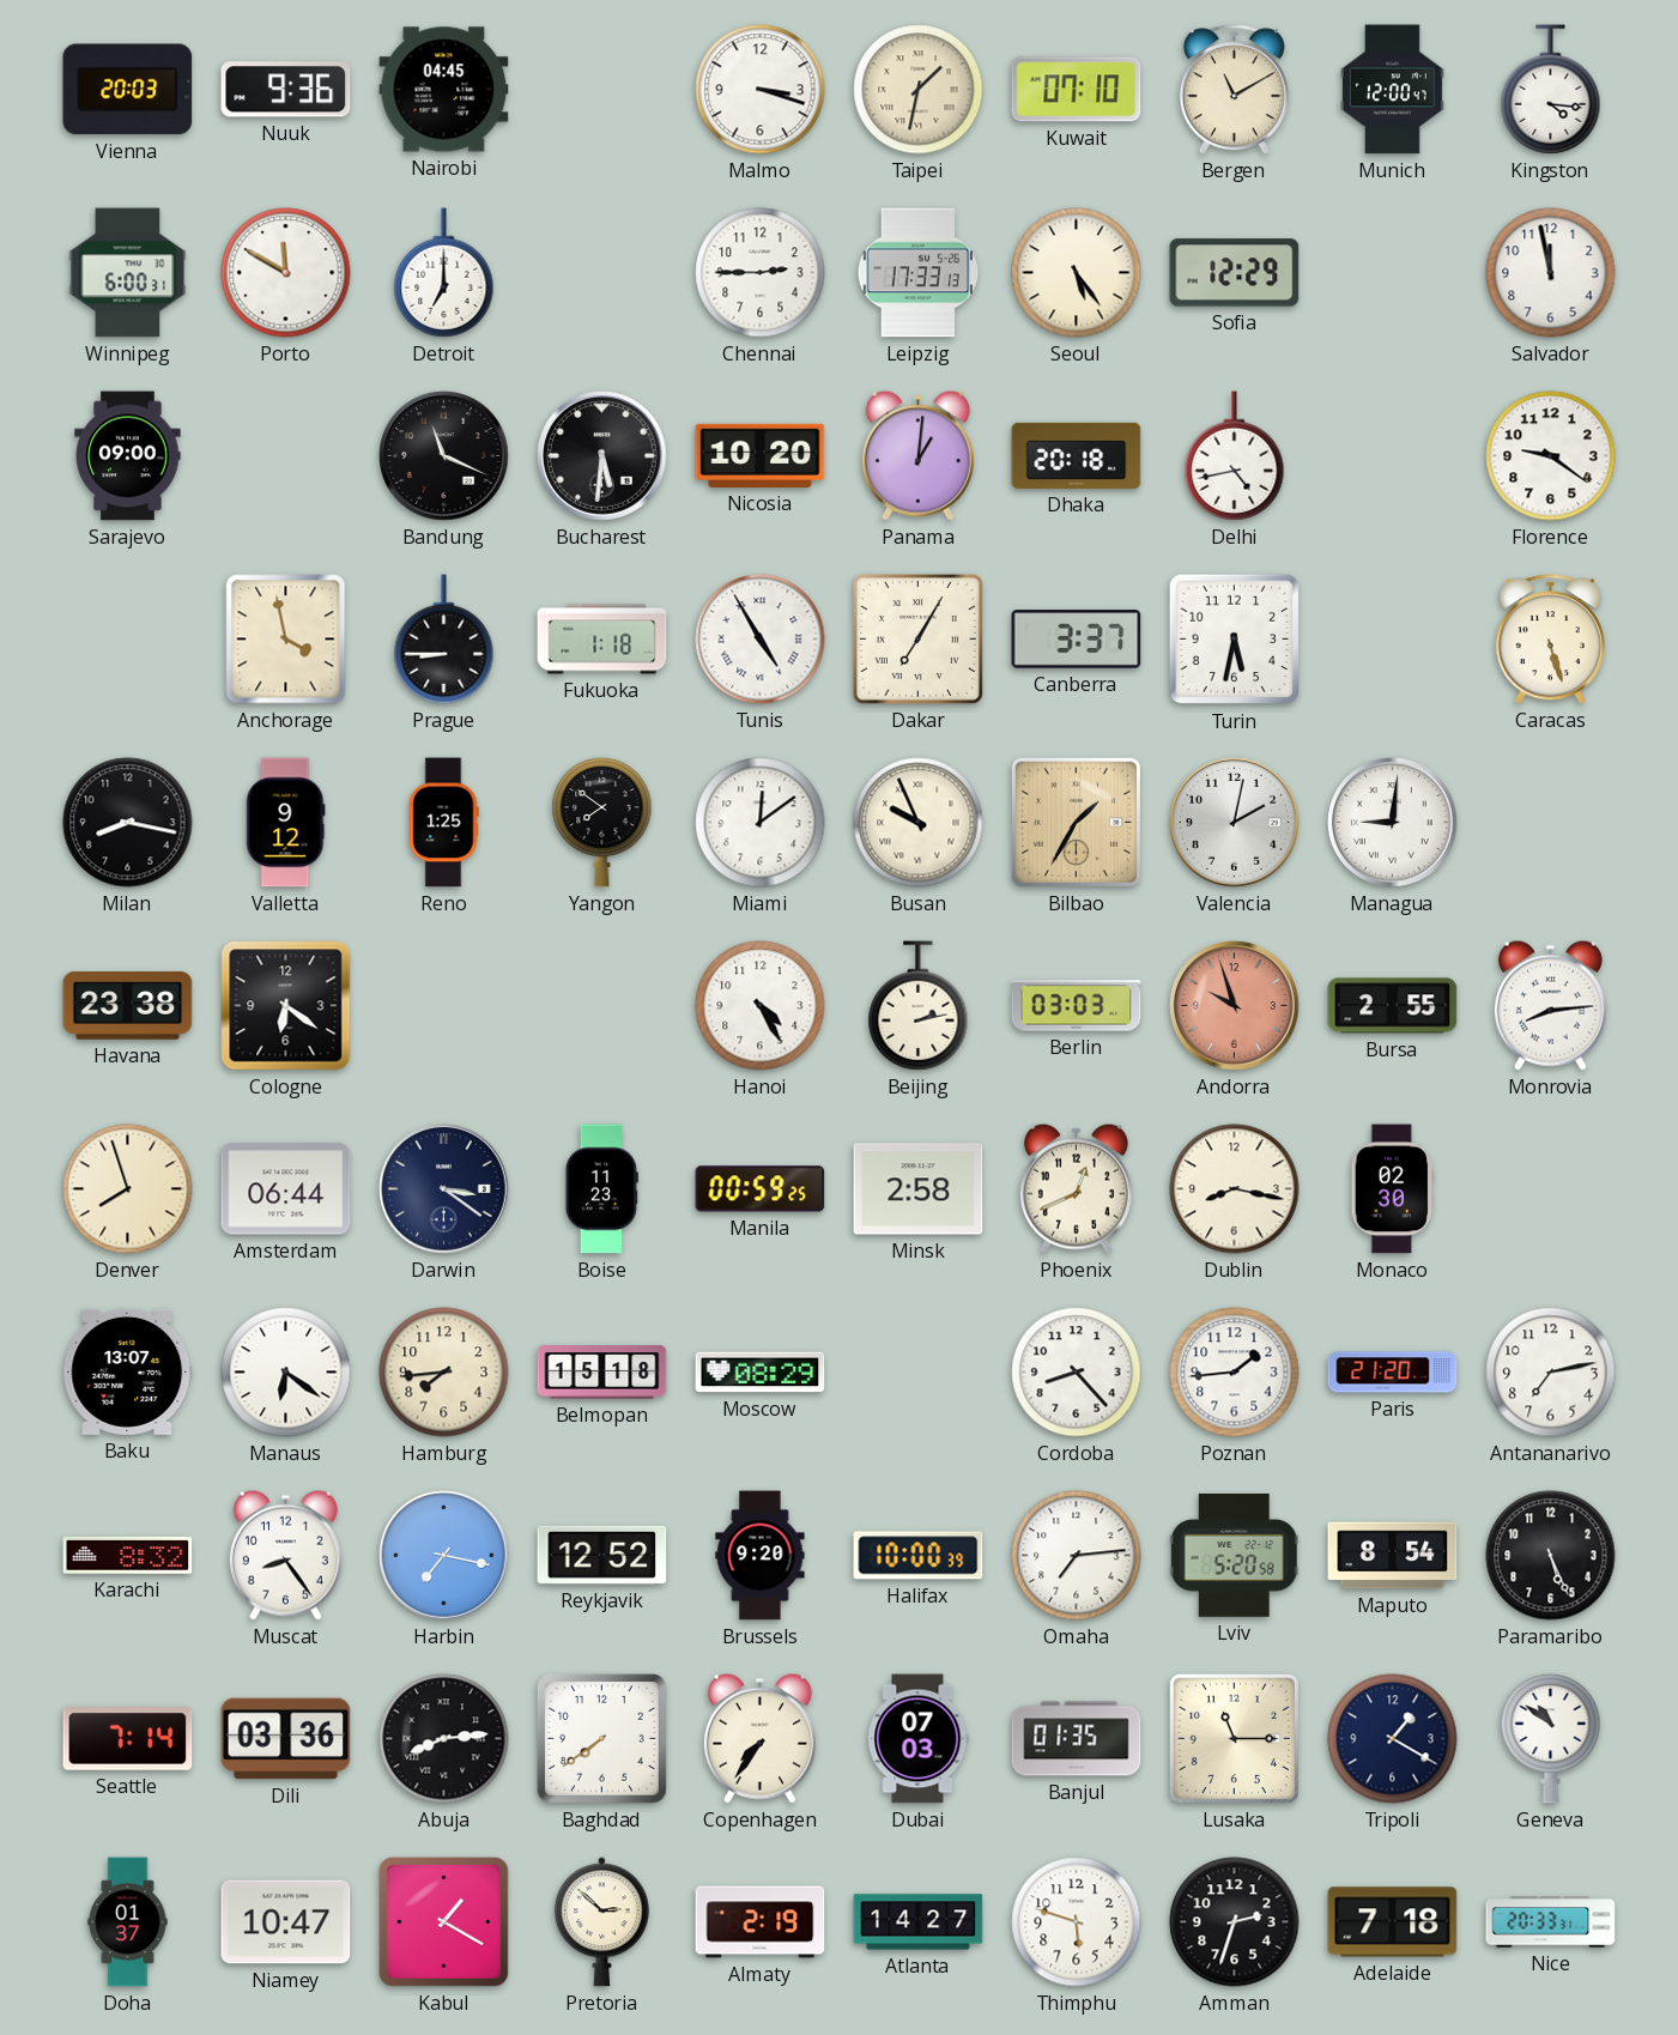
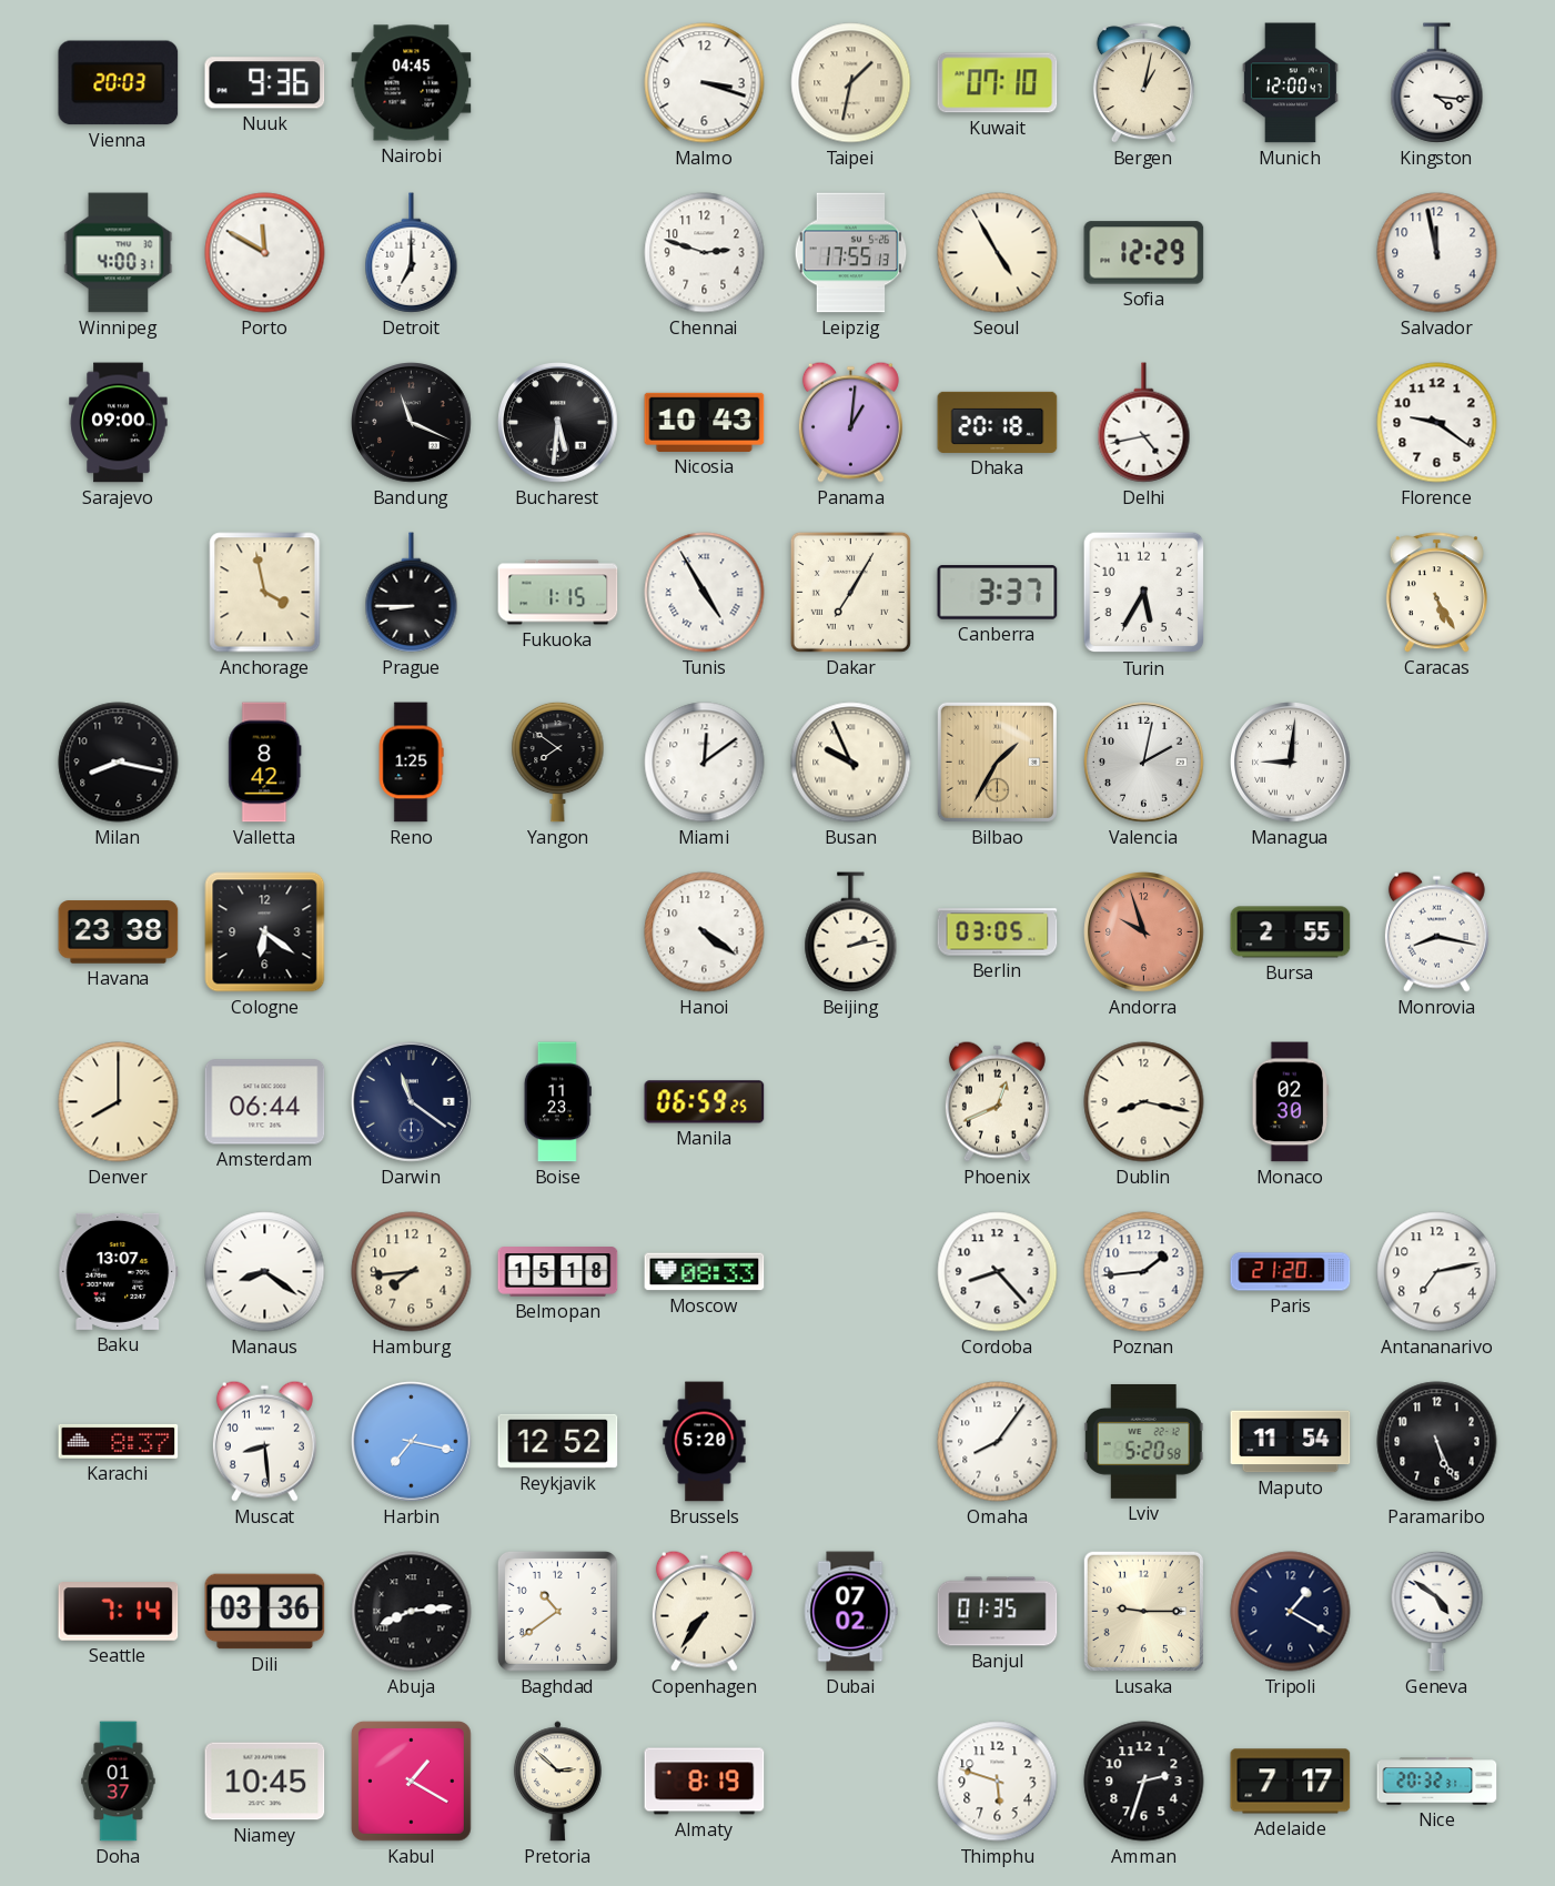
Bergen: 11:10 -> 1:02 (1143, 83)
Winnipeg: 6:00 -> 4:00 (119, 253)
Chennai: 2:45 -> 2:48 (705, 253)
Leipzig: 17:33 -> 17:55 (851, 253)
Seoul: 5:24 -> 4:55 (998, 253)
Nicosia: 10:20 -> 10:43 (705, 422)
Fukuoka: 1:18 -> 1:15 (558, 593)
Turin: 5:32 -> 5:35 (1144, 593)
Caracas: 5:27 -> 5:25 (1436, 593)
Valletta: 9:12 -> 8:42 (265, 763)
Hanoi: 4:25 -> 4:21 (705, 932)
Berlin: 03:03 -> 03:05 (998, 932)
Monrovia: 8:14 -> 8:17 (1436, 931)
Denver: 7:57 -> 8:00 (119, 1102)
Darwin: 3:21 -> 11:21 (412, 1102)
Manila: 00:59 -> 06:59 (705, 1102)
Minsk: 2:58 -> none (919, 1189)
Manaus: 6:21 -> 8:21 (265, 1272)
Moscow: 08:29 -> 08:33 (705, 1272)
Karachi: 8:32 -> 8:37 (119, 1441)
Muscat: 8:24 -> 8:29 (264, 1441)
Brussels: 9:20 -> 5:20 (705, 1442)
Halifax: 10:00 -> none (919, 1556)
Omaha: 7:14 -> 8:06 (998, 1442)
Maputo: 8:54 -> 11:54 (1291, 1442)
Baghdad: 7:39 -> 10:39 (557, 1611)
Dubai: 07:03 -> 07:02 (850, 1612)
Lusaka: 11:15 -> 9:15 (1143, 1611)
Geneva: 10:51 -> 4:51 (1437, 1611)
Niamey: 10:47 -> 10:45 (265, 1782)
Almaty: 2:19 -> 8:19 (705, 1782)
Atlanta: 14:27 -> none (919, 1922)
Adelaide: 7:18 -> 7:17 (1291, 1782)
Nice: 20:33 -> 20:32 (1437, 1782)
